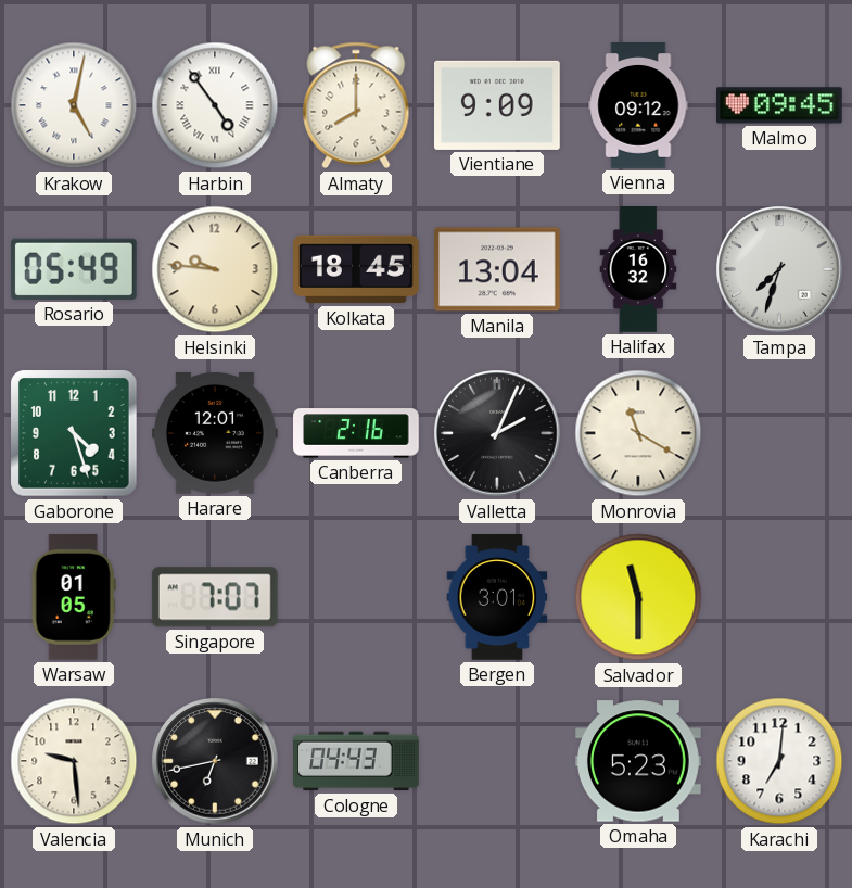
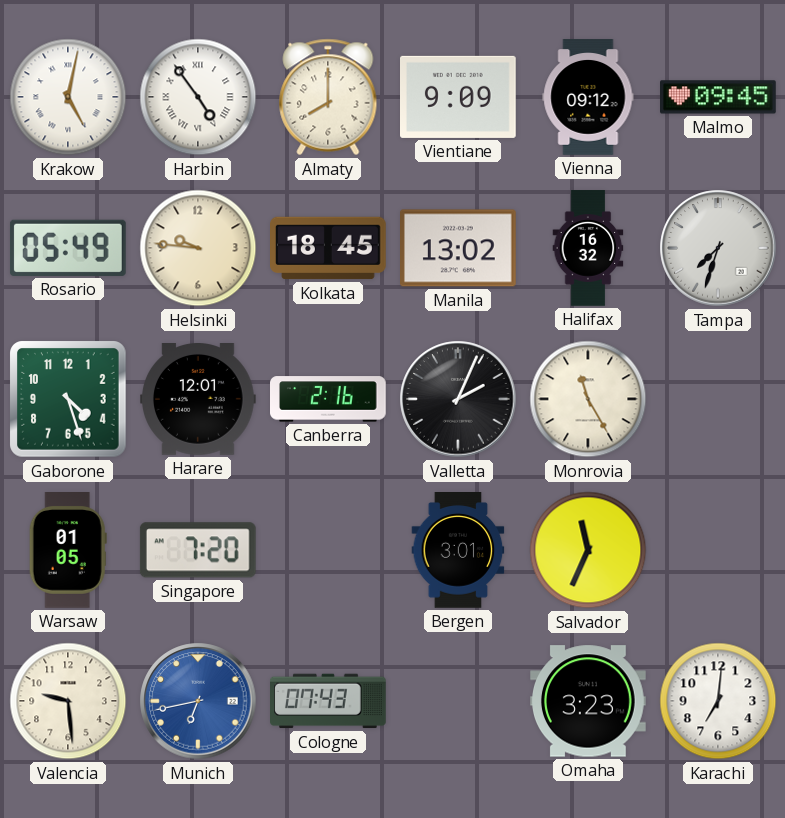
Manila: 13:04 -> 13:02 (459, 248)
Monrovia: 11:20 -> 11:25 (588, 399)
Singapore: 7:07 -> 7:20 (198, 550)
Salvador: 11:30 -> 11:34 (588, 550)
Munich dial: black -> blue (198, 701)
Cologne: 04:43 -> 07:43 (329, 701)
Omaha: 5:23 -> 3:23 (589, 701)
